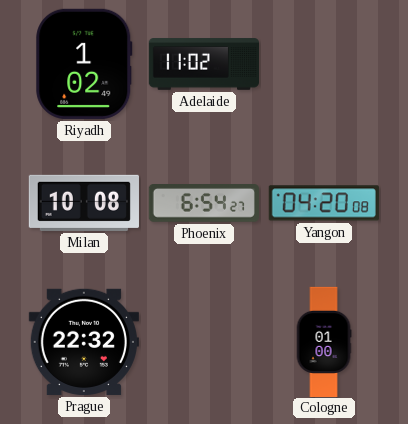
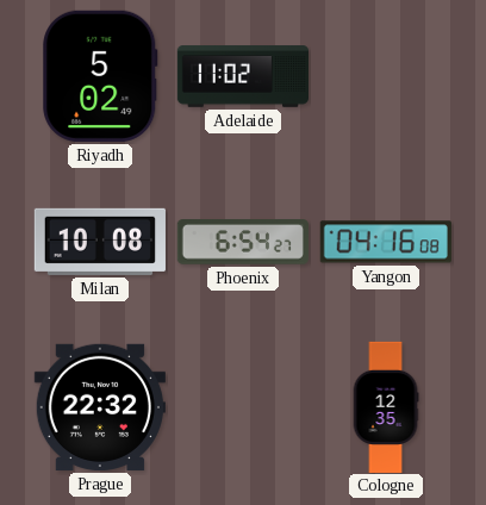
Riyadh: 1:02 -> 5:02 (100, 76)
Yangon: 04:20 -> 04:16 (386, 242)
Cologne: 01:00 -> 12:35 (386, 406)
